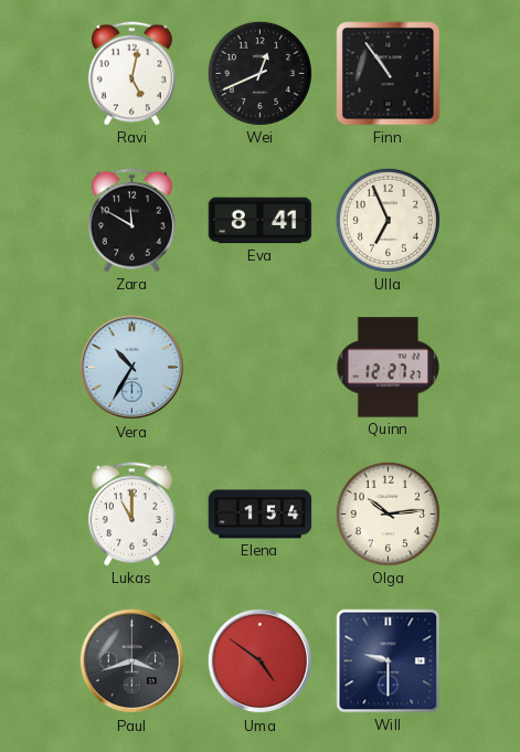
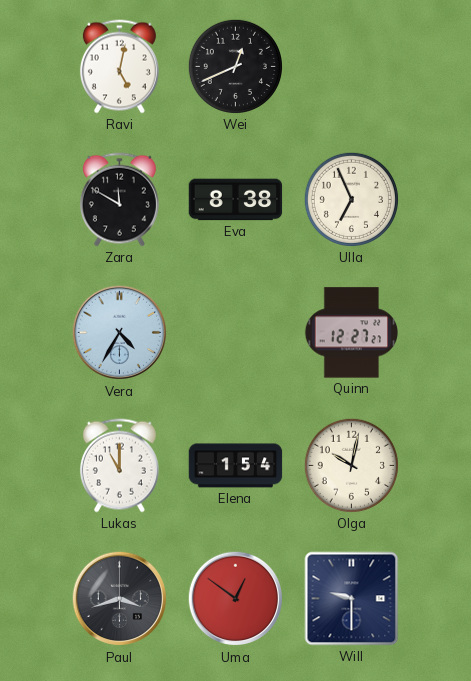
Finn: 10:54 -> none (389, 74)
Eva: 8:41 -> 8:38 (236, 200)
Vera: 10:35 -> 4:35 (120, 333)
Olga: 10:14 -> 10:02 (351, 465)
Uma: 4:51 -> 12:51 (236, 599)
